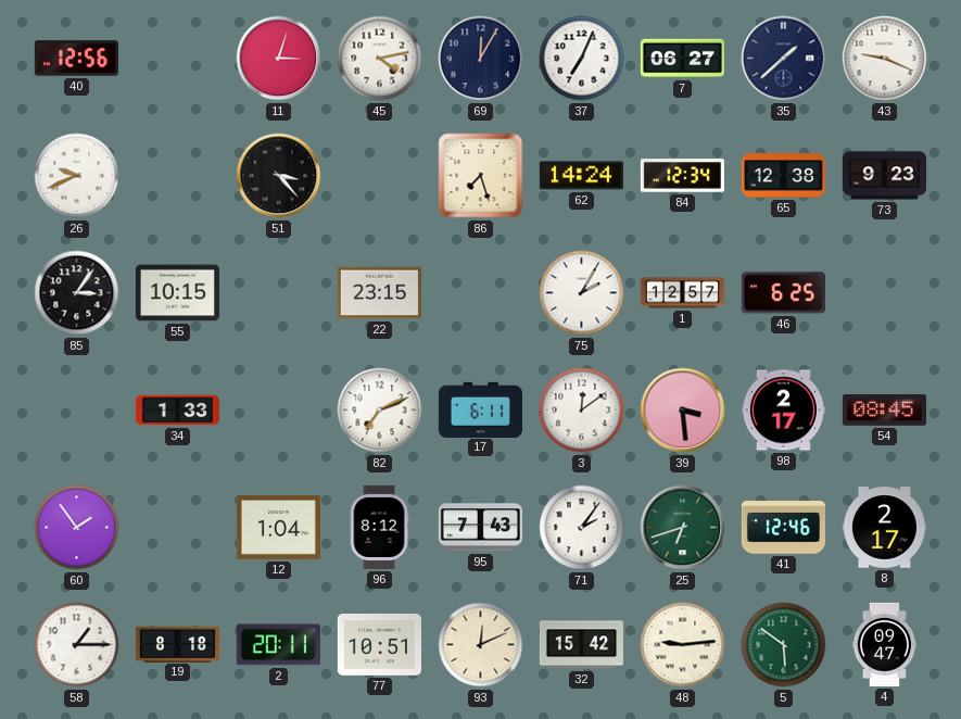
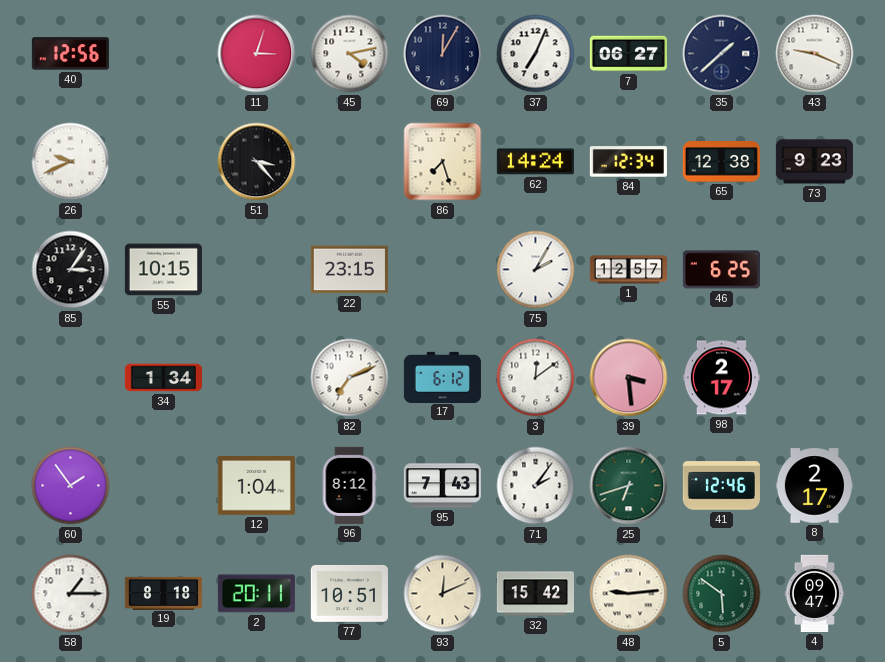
34: 1:33 -> 1:34 (163, 378)
17: 6:11 -> 6:12 (442, 377)
54: 08:45 -> none (884, 411)
